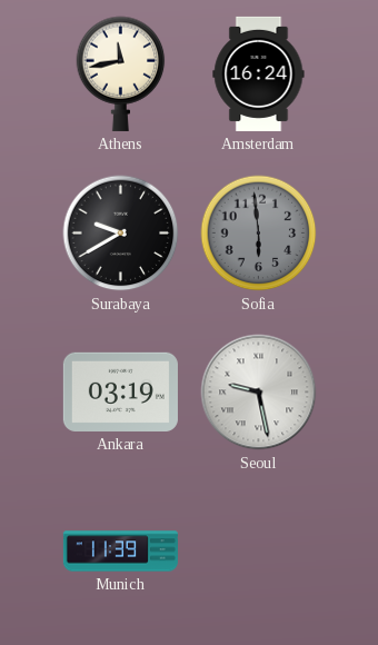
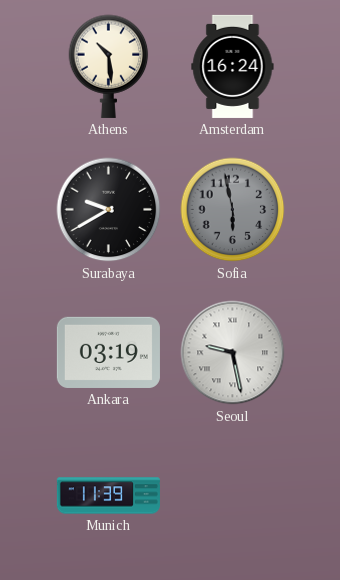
Athens: 11:43 -> 10:29 (109, 66)
Sofia: 5:59 -> 5:58 (233, 210)
